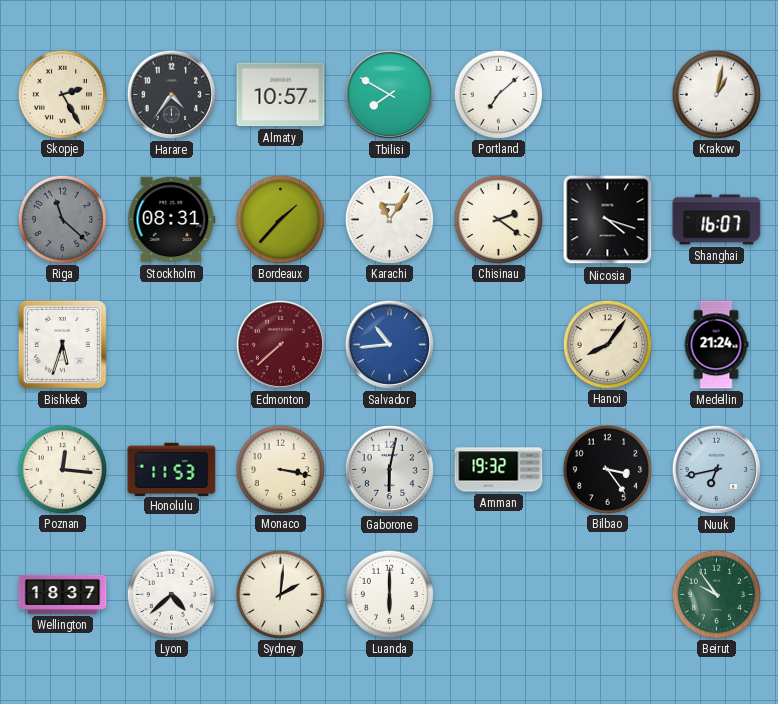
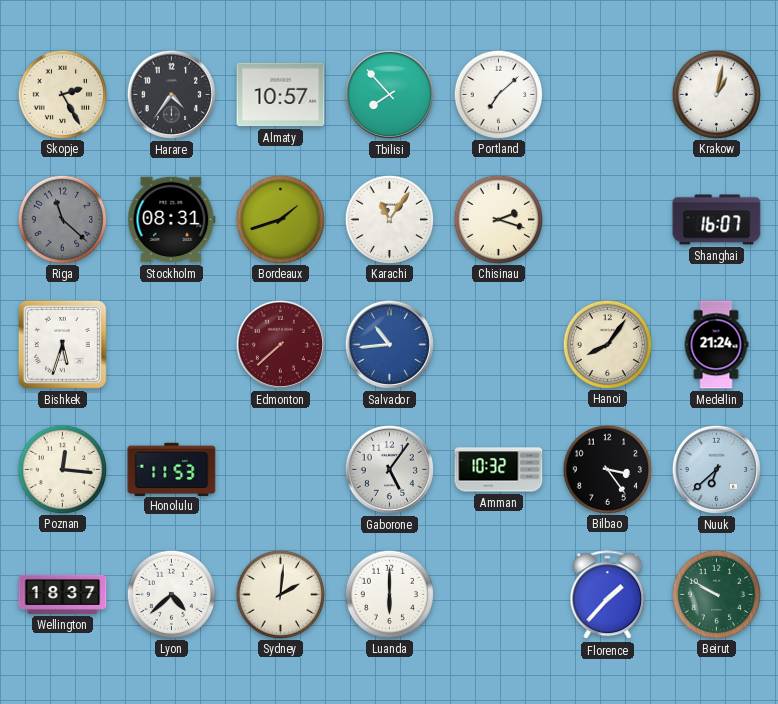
Tbilisi: 7:50 -> 7:53 (389, 94)
Bordeaux: 1:37 -> 1:42 (280, 219)
Chisinau: 2:21 -> 2:18 (498, 219)
Nicosia: 4:18 -> none (608, 220)
Monaco: 3:17 -> none (280, 469)
Gaborone: 6:02 -> 5:06 (389, 469)
Amman: 19:32 -> 10:32 (499, 470)
Nuuk: 6:43 -> 6:38 (716, 469)
Florence: none -> 1:37 (608, 595)
Beirut: 9:54 -> 9:50 (716, 594)
